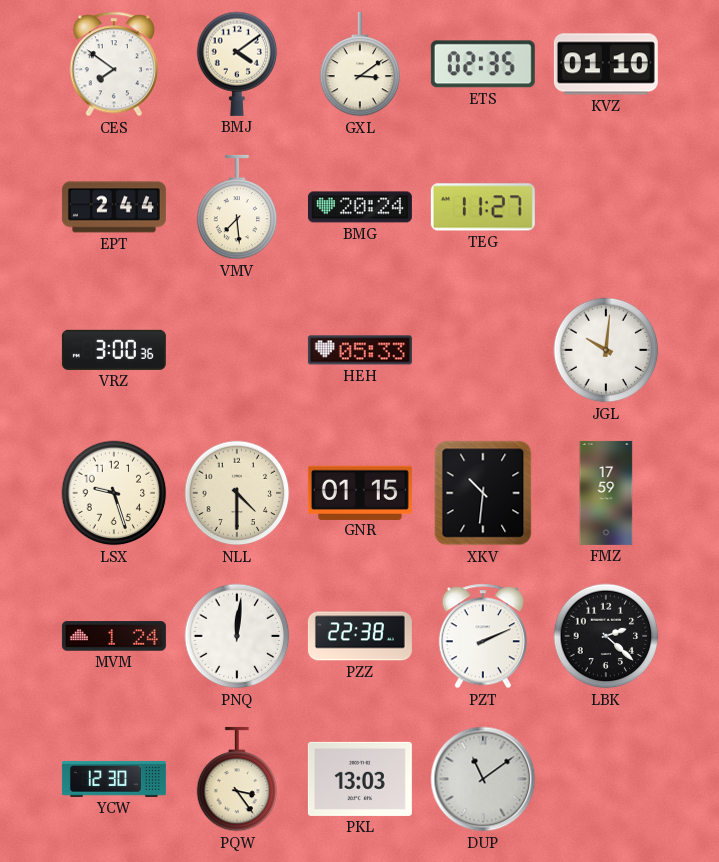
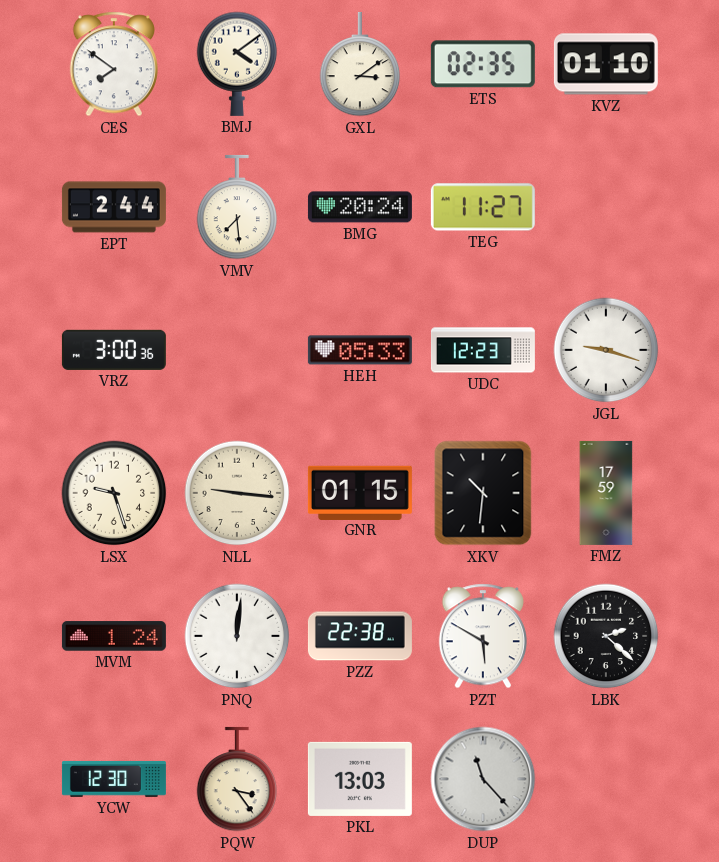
UDC: none -> 12:23 (483, 350)
JGL: 10:01 -> 9:18 (606, 350)
NLL: 4:30 -> 9:16 (237, 493)
PZT: 2:11 -> 5:50 (482, 636)
DUP: 11:09 -> 11:23 (483, 779)
